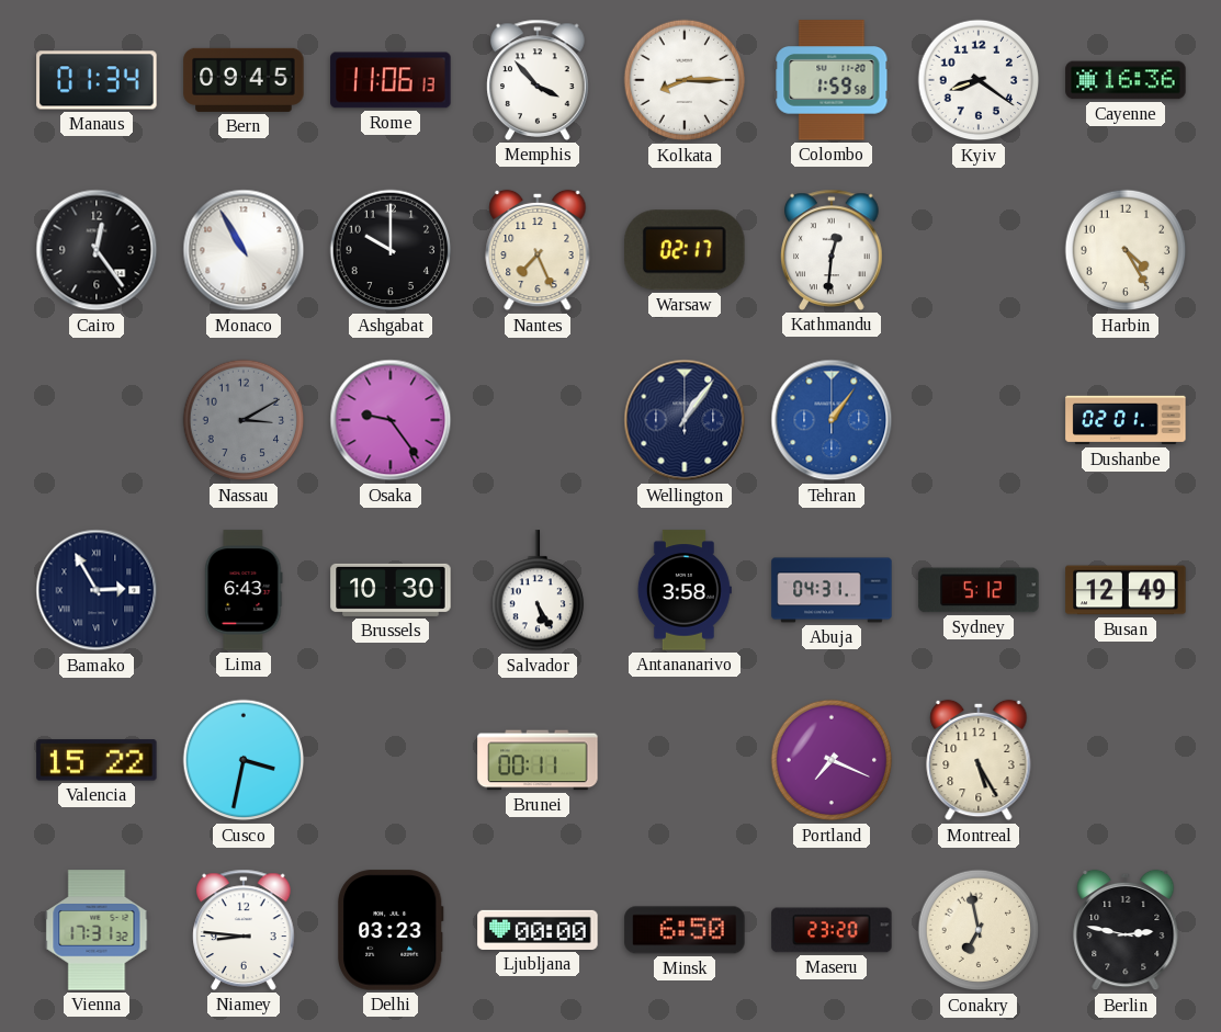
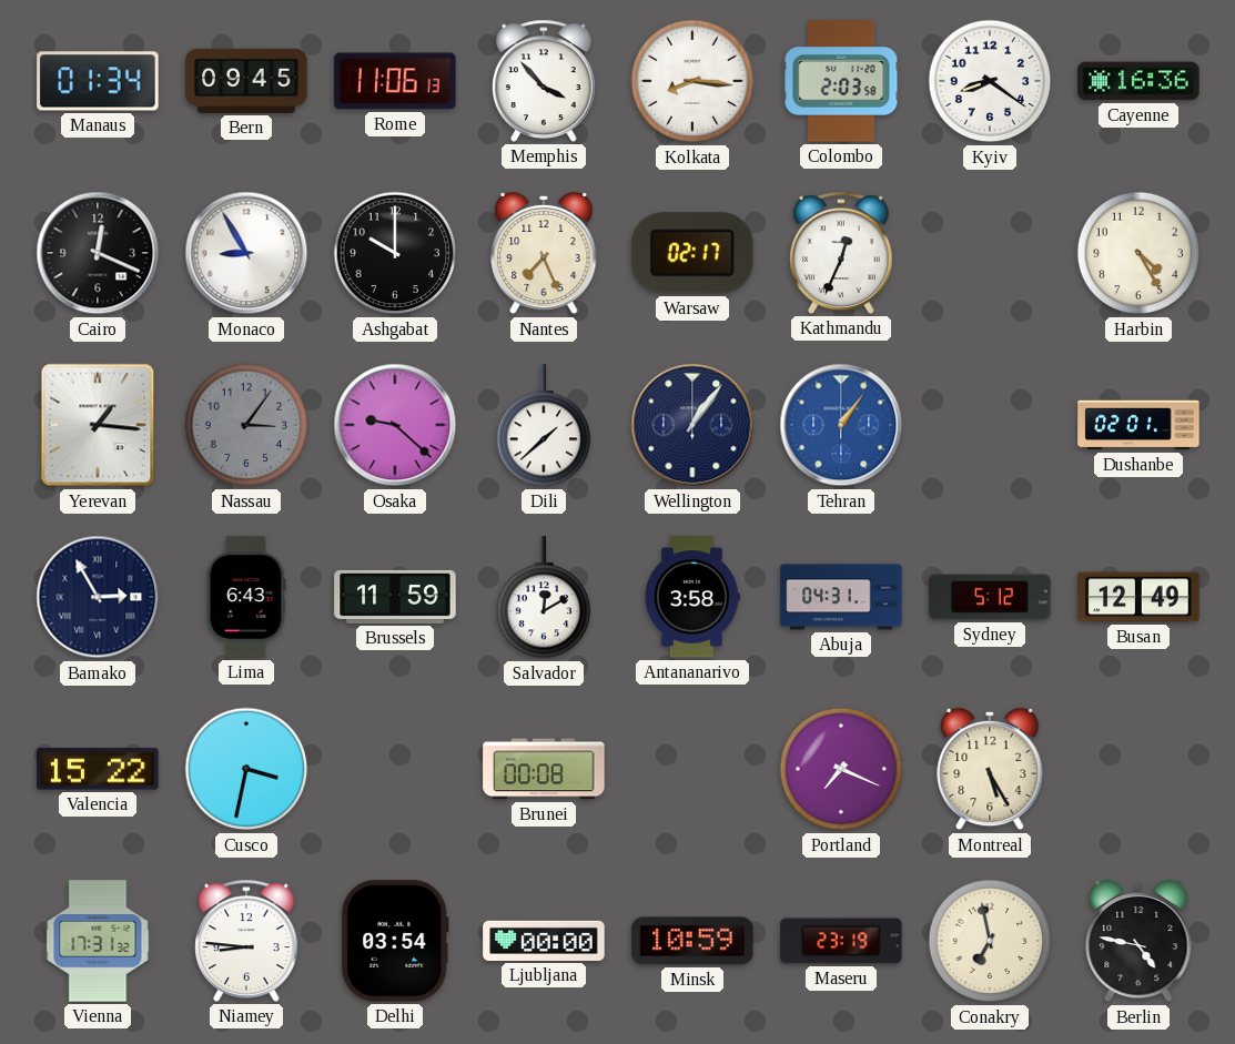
Kolkata: 8:15 -> 8:16 (692, 81)
Colombo: 1:59 -> 2:03 (841, 81)
Cairo: 12:24 -> 12:19 (98, 253)
Monaco: 10:55 -> 8:55 (246, 253)
Kathmandu: 12:31 -> 12:34 (841, 253)
Yerevan: none -> 1:16 (98, 425)
Nassau: 3:10 -> 3:06 (246, 425)
Osaka: 9:24 -> 9:22 (395, 425)
Dili: none -> 1:38 (544, 426)
Brussels: 10:30 -> 11:59 (395, 597)
Salvador: 5:25 -> 12:10 (544, 598)
Brunei: 00:11 -> 00:08 (544, 769)
Delhi: 03:23 -> 03:54 (396, 941)
Minsk: 6:50 -> 10:59 (692, 941)
Maseru: 23:20 -> 23:19 (841, 941)
Berlin: 2:47 -> 4:47 (1138, 941)
